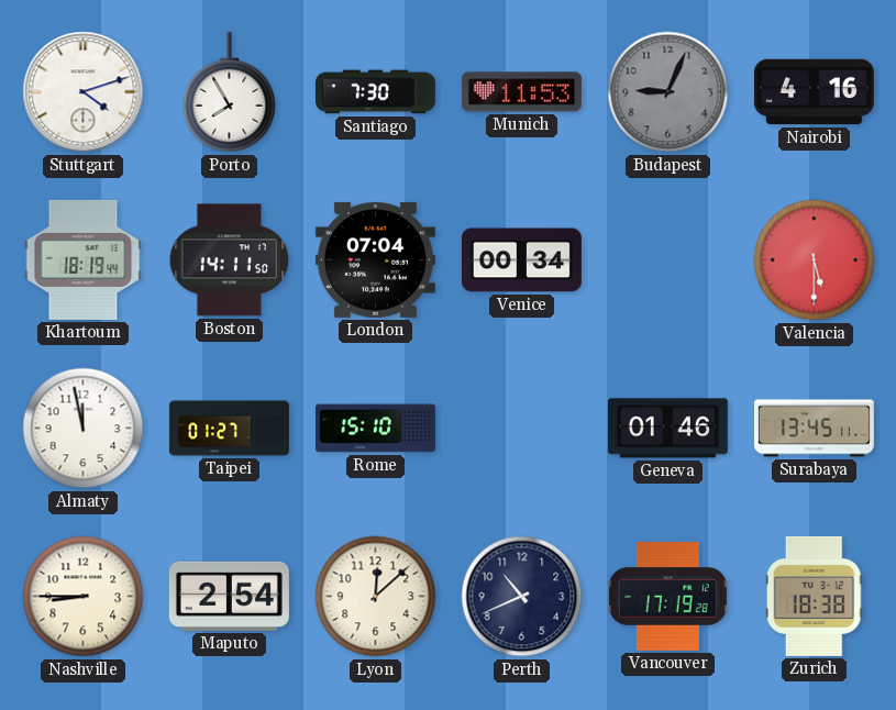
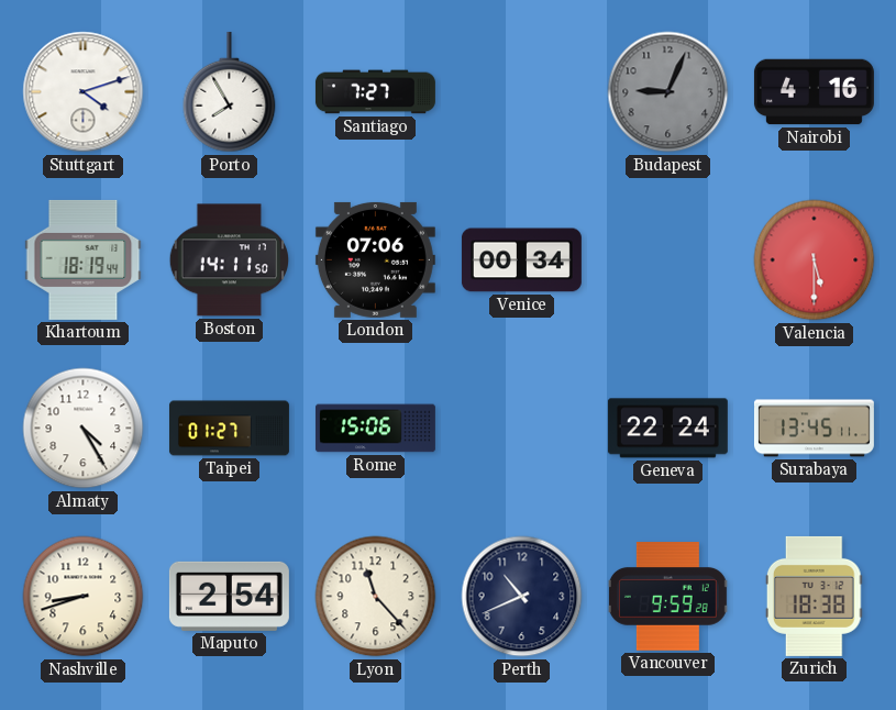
Santiago: 7:30 -> 7:27 (375, 92)
Munich: 11:53 -> none (521, 92)
London: 07:04 -> 07:06 (375, 259)
Almaty: 11:58 -> 4:25 (84, 429)
Rome: 15:10 -> 15:06 (375, 429)
Geneva: 01:46 -> 22:24 (667, 429)
Nashville: 8:45 -> 8:42 (84, 597)
Lyon: 12:08 -> 11:23 (376, 597)
Vancouver: 17:19 -> 9:59 (667, 597)
